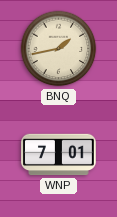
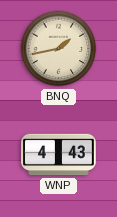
WNP: 7:01 -> 4:43 (59, 155)
